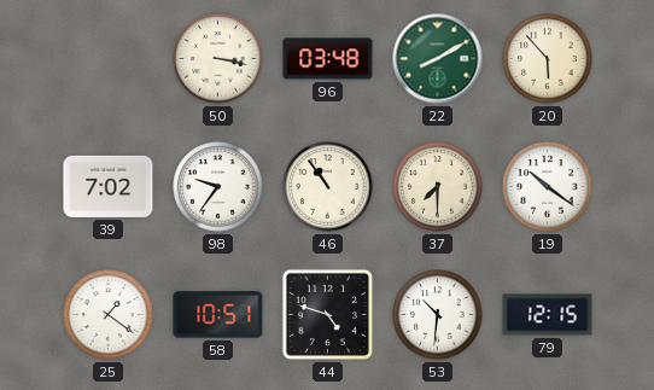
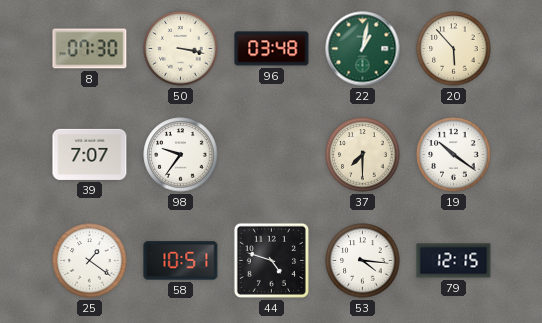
8: none -> 07:30 (90, 49)
22: 8:10 -> 1:02 (363, 49)
39: 7:02 -> 7:07 (90, 154)
46: 10:54 -> none (328, 187)
53: 10:31 -> 4:16 (363, 261)
